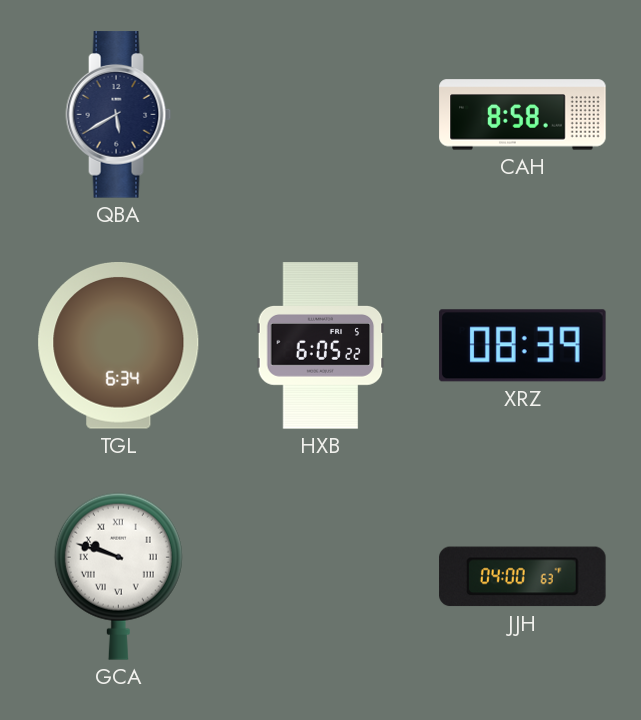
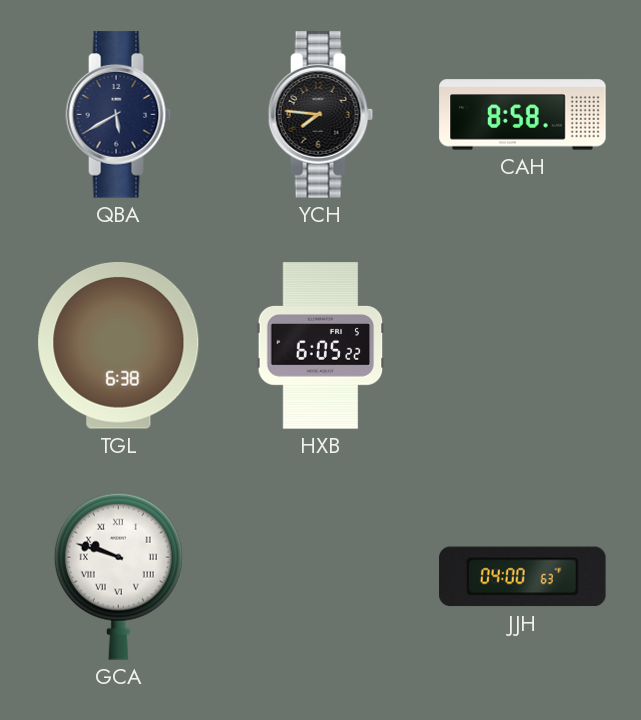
YCH: none -> 7:46 (321, 115)
TGL: 6:34 -> 6:38 (119, 346)
XRZ: 08:39 -> none (523, 346)
